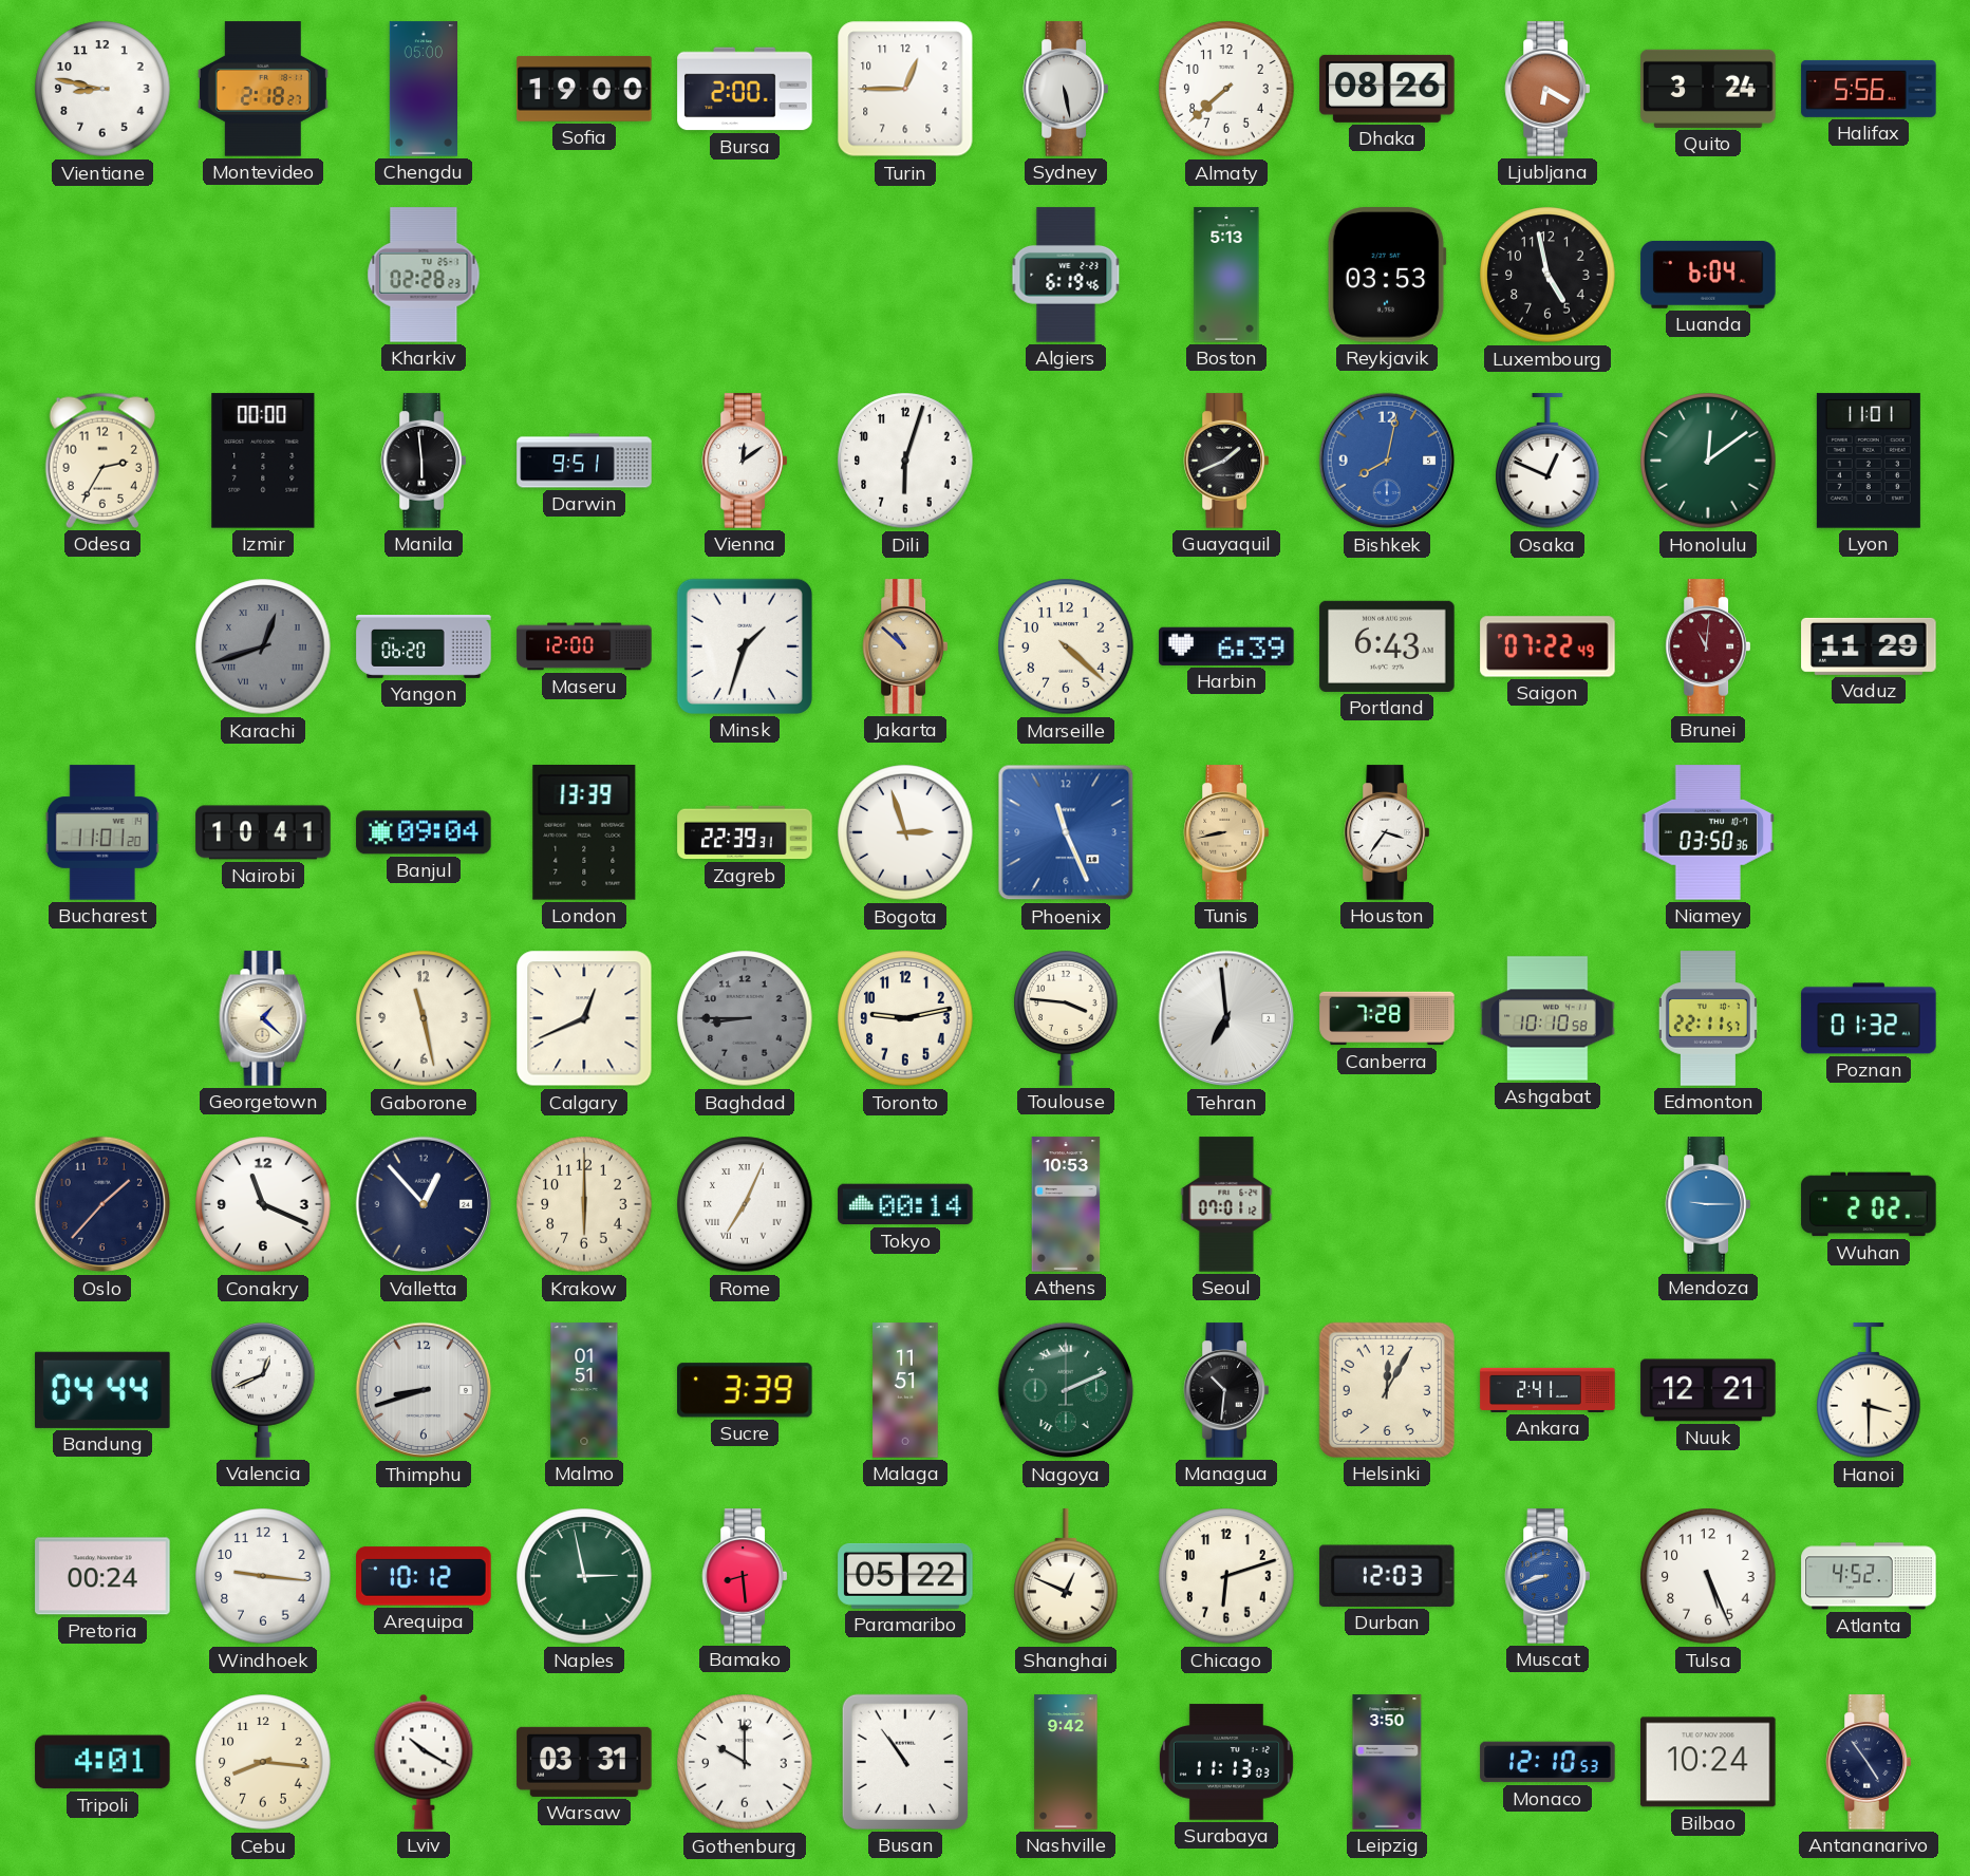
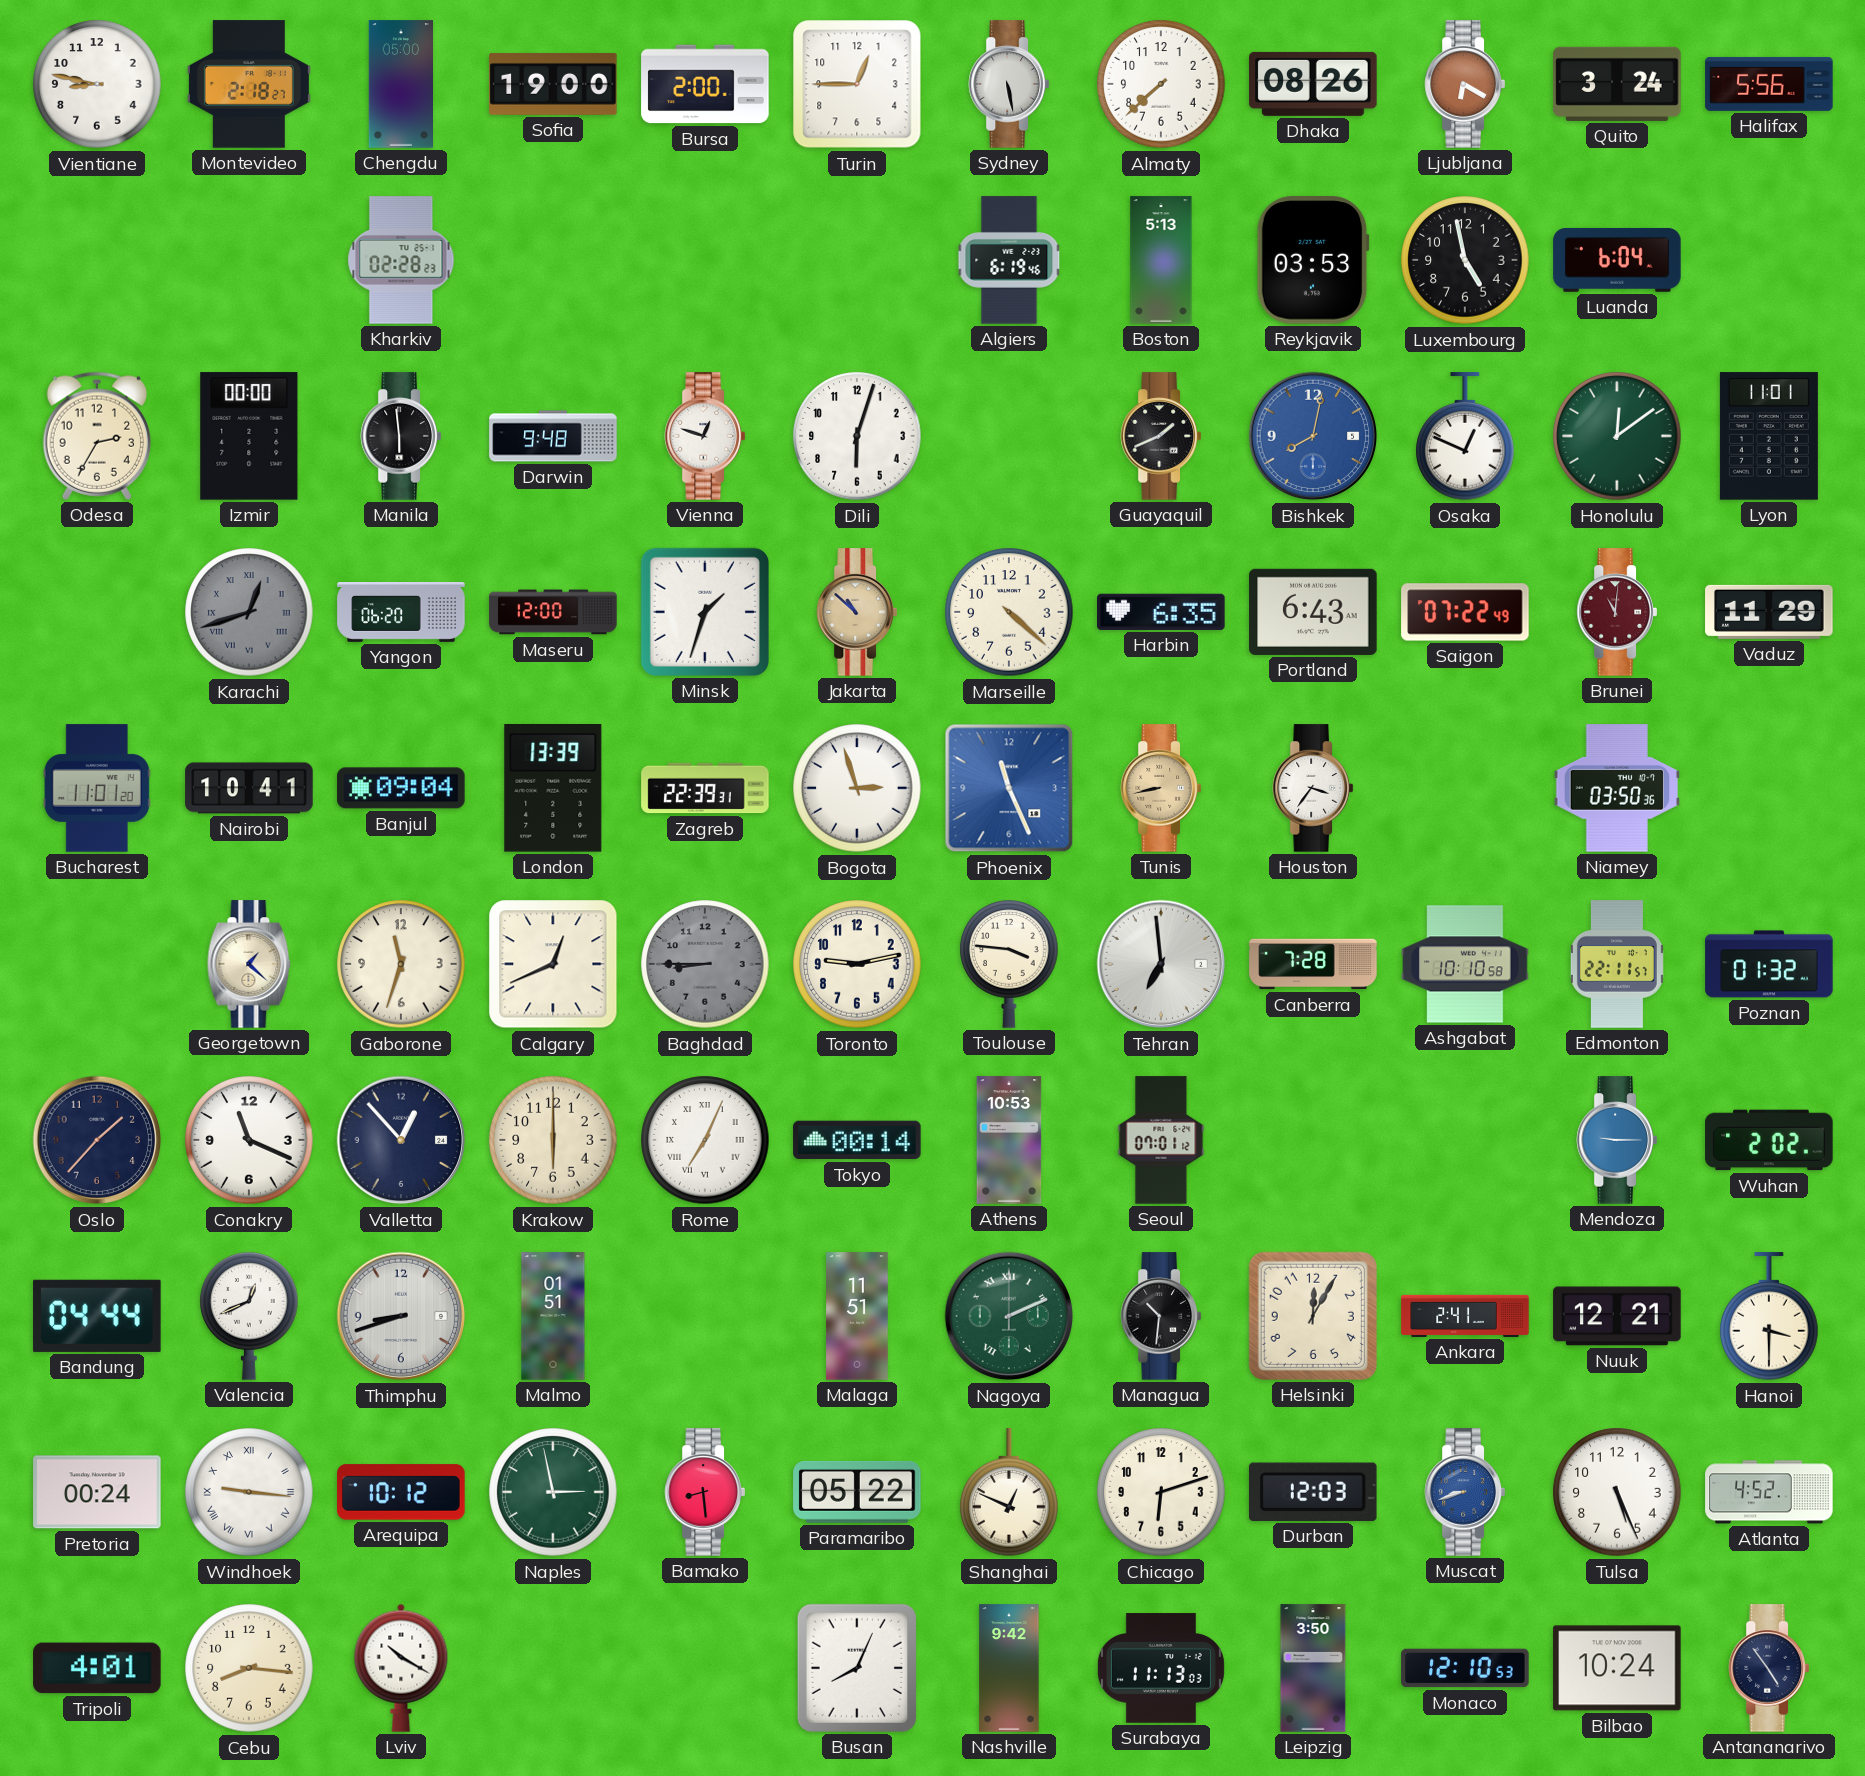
Darwin: 9:51 -> 9:48 (553, 436)
Vienna: 12:09 -> 12:48 (704, 436)
Harbin: 6:39 -> 6:35 (1161, 612)
Gaborone: 11:28 -> 11:33 (401, 964)
Sucre: 3:39 -> none (746, 1390)
Windhoek numerals: Arabic -> Roman (249, 1492)
Warsaw: 03:31 -> none (584, 1762)
Gothenburg: 10:00 -> none (745, 1762)
Busan: 10:54 -> 8:04 (857, 1668)
